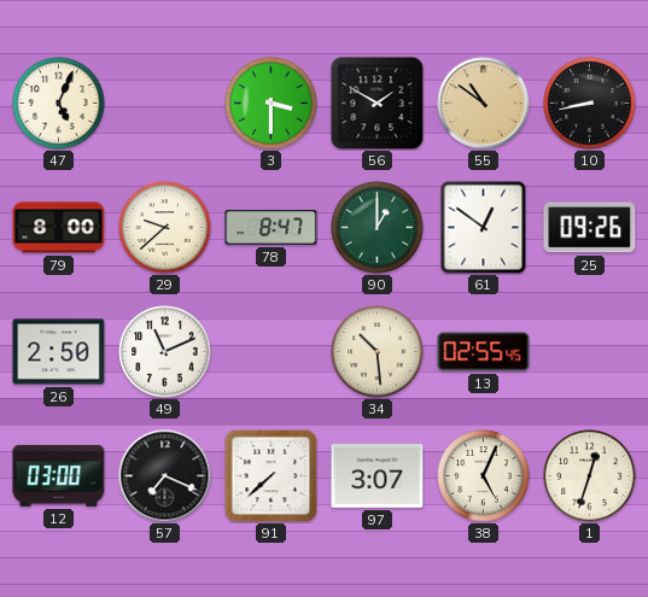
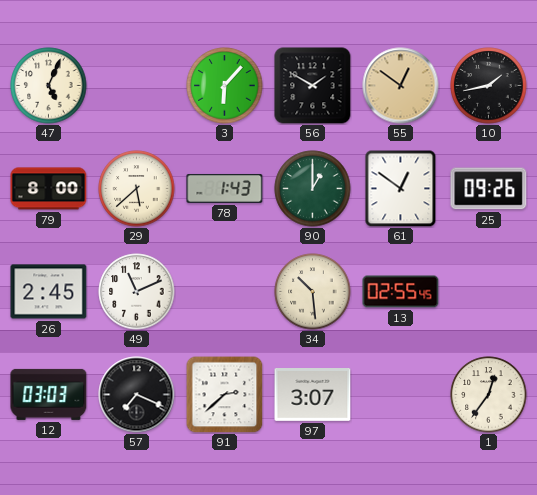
3: 3:30 -> 6:07 (225, 86)
55: 10:51 -> 12:51 (401, 86)
10: 8:43 -> 1:43 (489, 86)
29: 9:38 -> 5:38 (137, 189)
78: 8:47 -> 1:43 (225, 189)
26: 2:50 -> 2:45 (49, 292)
12: 03:00 -> 03:03 (49, 394)
91: 7:38 -> 2:38 (224, 394)
38: 5:04 -> none (484, 476)
1: 12:33 -> 12:36 (489, 395)
